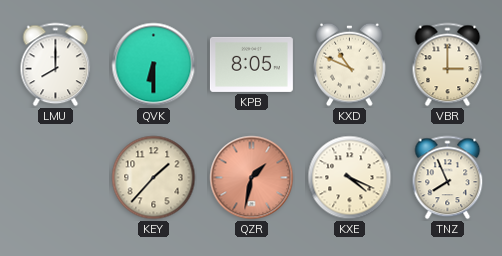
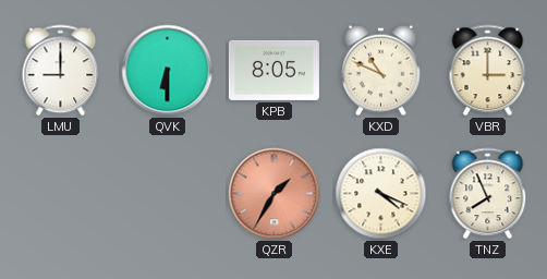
LMU: 8:00 -> 9:00 (61, 71)
KEY: 1:37 -> none (154, 178)
QZR: 1:32 -> 1:35 (275, 194)
